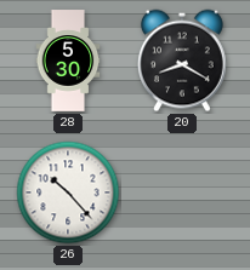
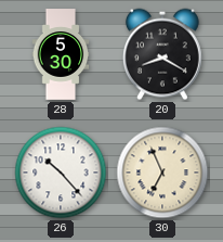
30: none -> 6:56 (162, 173)
